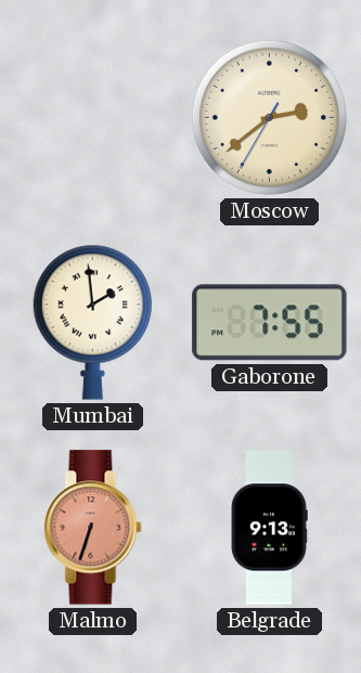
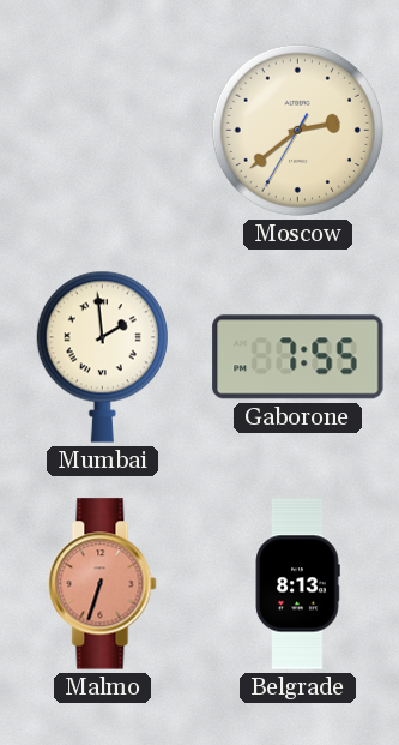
Belgrade: 9:13 -> 8:13 (297, 584)
